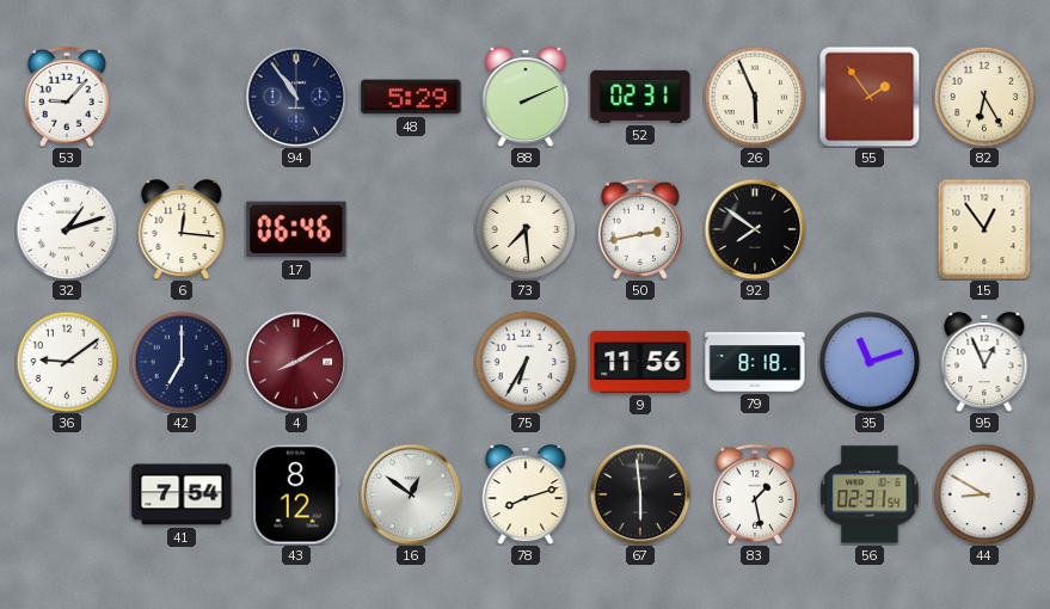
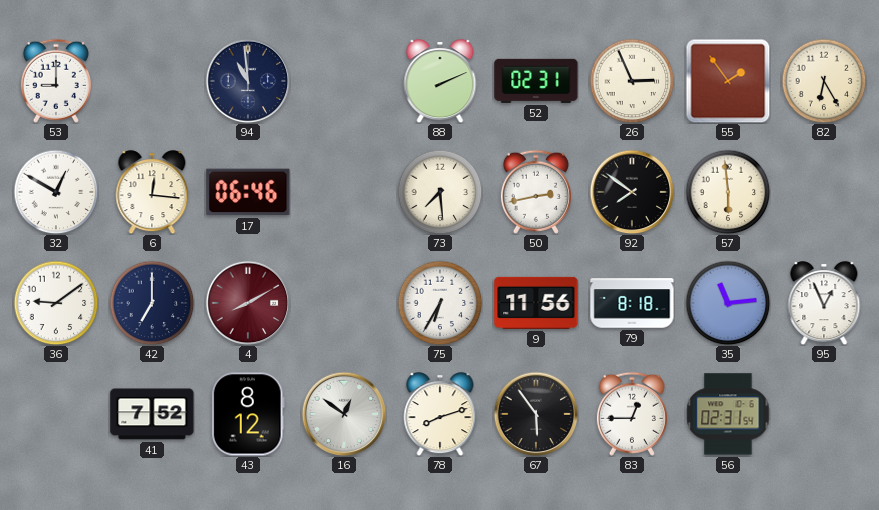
53: 9:07 -> 9:00 (56, 81)
94: 10:54 -> 10:59 (248, 81)
48: 5:29 -> none (411, 97)
26: 5:56 -> 2:56 (632, 81)
32: 1:12 -> 12:50 (56, 192)
57: none -> 5:59 (728, 192)
15: 12:54 -> none (984, 229)
35: 11:12 -> 11:14 (728, 303)
41: 7:54 -> 7:52 (152, 414)
67: 5:59 -> 5:54 (536, 414)
83: 1:28 -> 12:45 (632, 414)
44: 8:50 -> none (984, 494)
